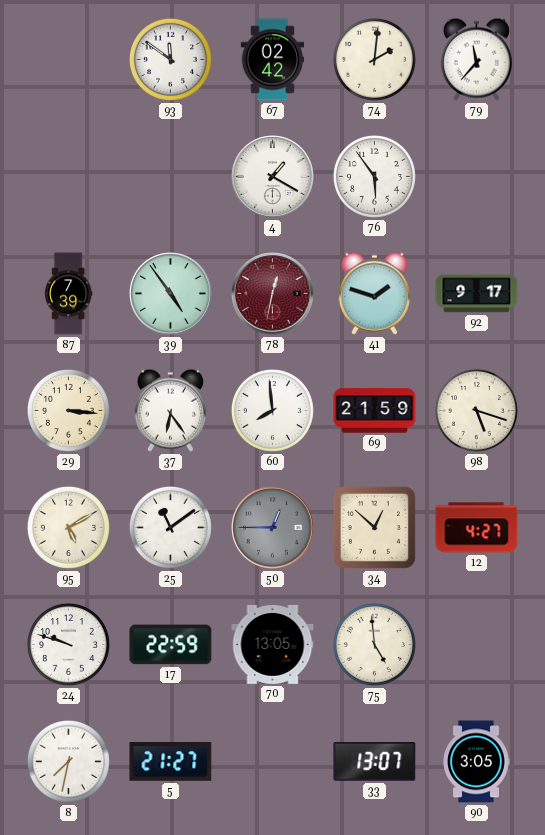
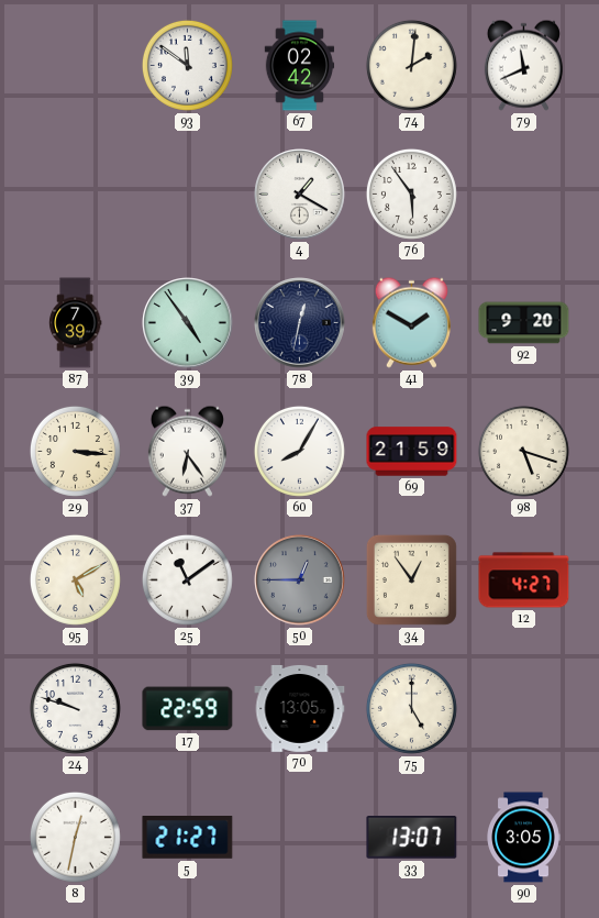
79: 11:37 -> 11:41 (523, 65)
78 dial: burgundy -> navy (300, 323)
41: 1:48 -> 1:50 (411, 322)
92: 9:17 -> 9:20 (524, 323)
60: 7:59 -> 8:05 (299, 451)
34: 12:52 -> 12:54 (411, 579)
75: 4:59 -> 5:00 (411, 708)
8: 7:32 -> 12:32 (75, 837)
